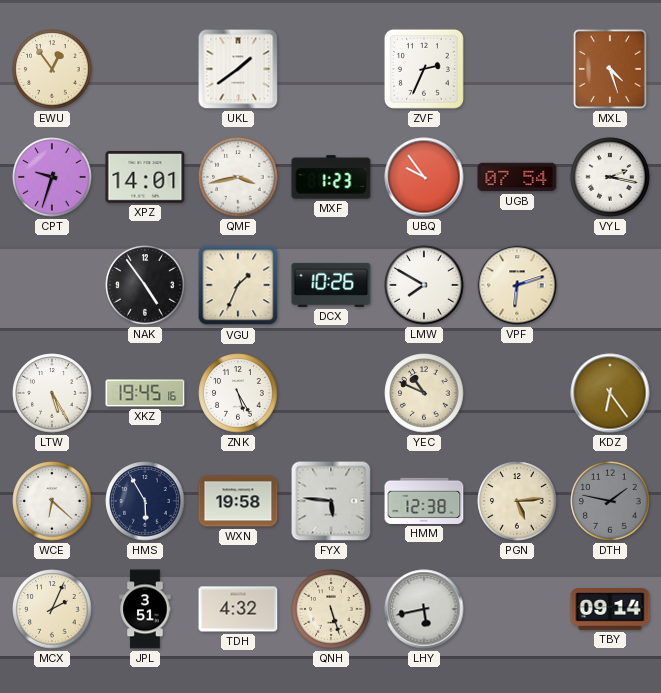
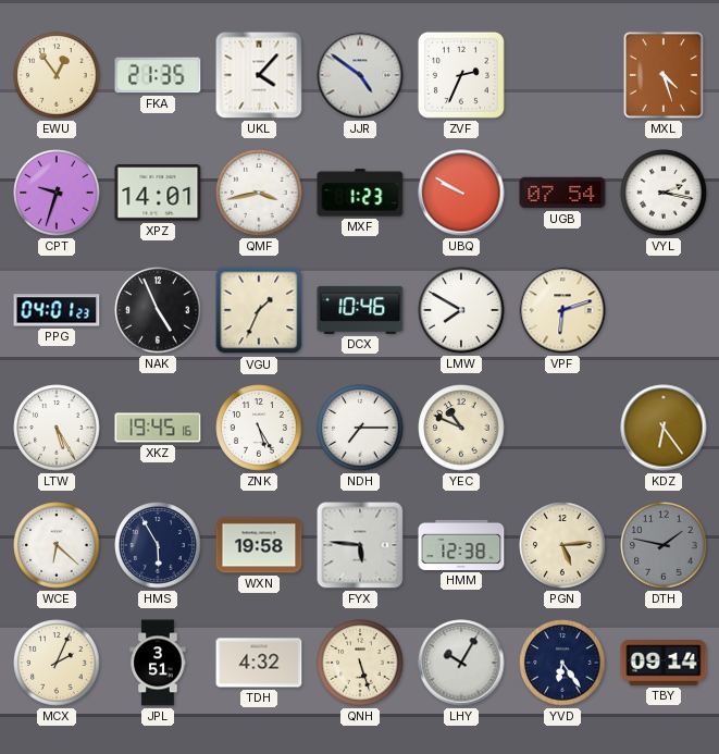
FKA: none -> 21:35 (158, 75)
UKL: 1:39 -> 4:07 (259, 75)
JJR: none -> 4:51 (360, 75)
UBQ: 9:54 -> 9:50 (461, 193)
PPG: none -> 04:01 (57, 310)
NAK: 4:54 -> 4:56 (158, 310)
DCX: 10:26 -> 10:46 (360, 310)
NDH: none -> 7:15 (360, 428)
LHY: 5:43 -> 10:05 (461, 663)
YVD: none -> 6:24 (562, 663)
